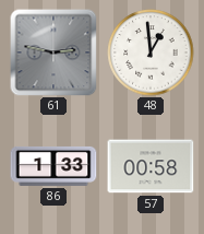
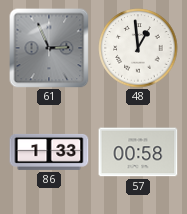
61: 2:47 -> 2:56 (49, 48)
